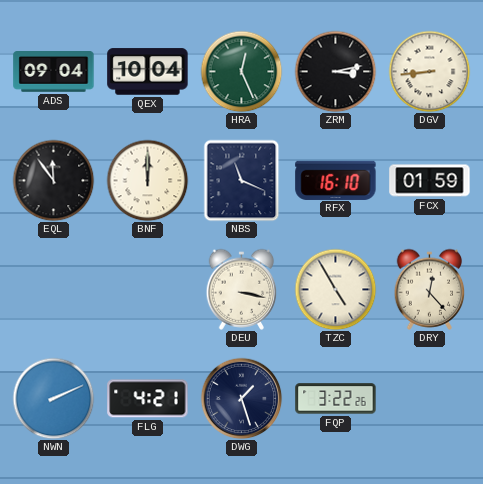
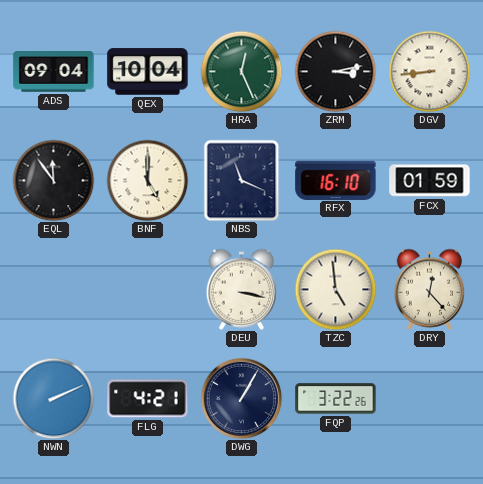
BNF: 12:00 -> 5:00 (147, 180)
TZC: 4:55 -> 4:59 (335, 289)
DWG: 1:27 -> 1:05 (241, 398)
